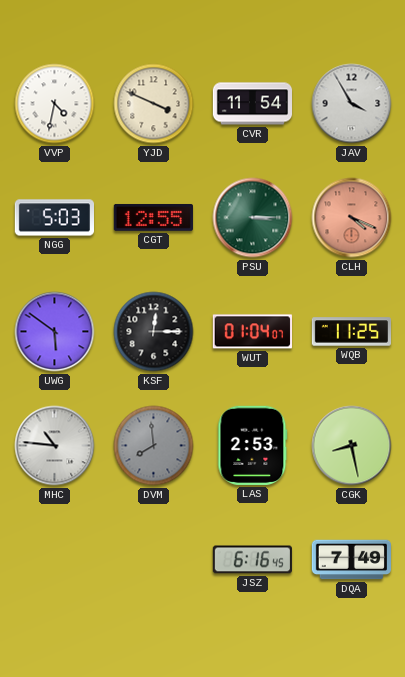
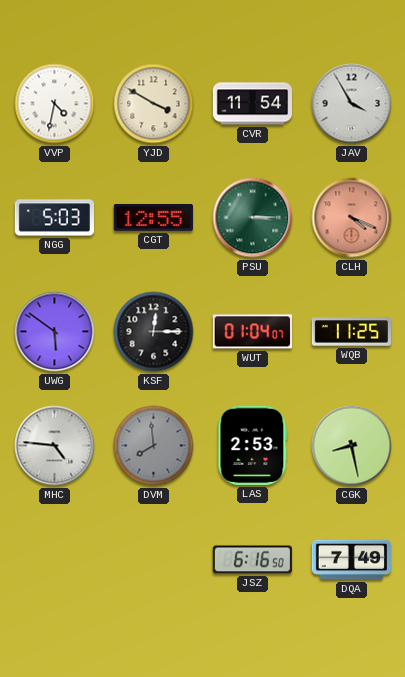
YJD: 3:49 -> 3:50 (154, 104)
MHC: 10:46 -> 4:46 (55, 446)
JSZ: 6:16:45 -> 6:16:50 (252, 560)
